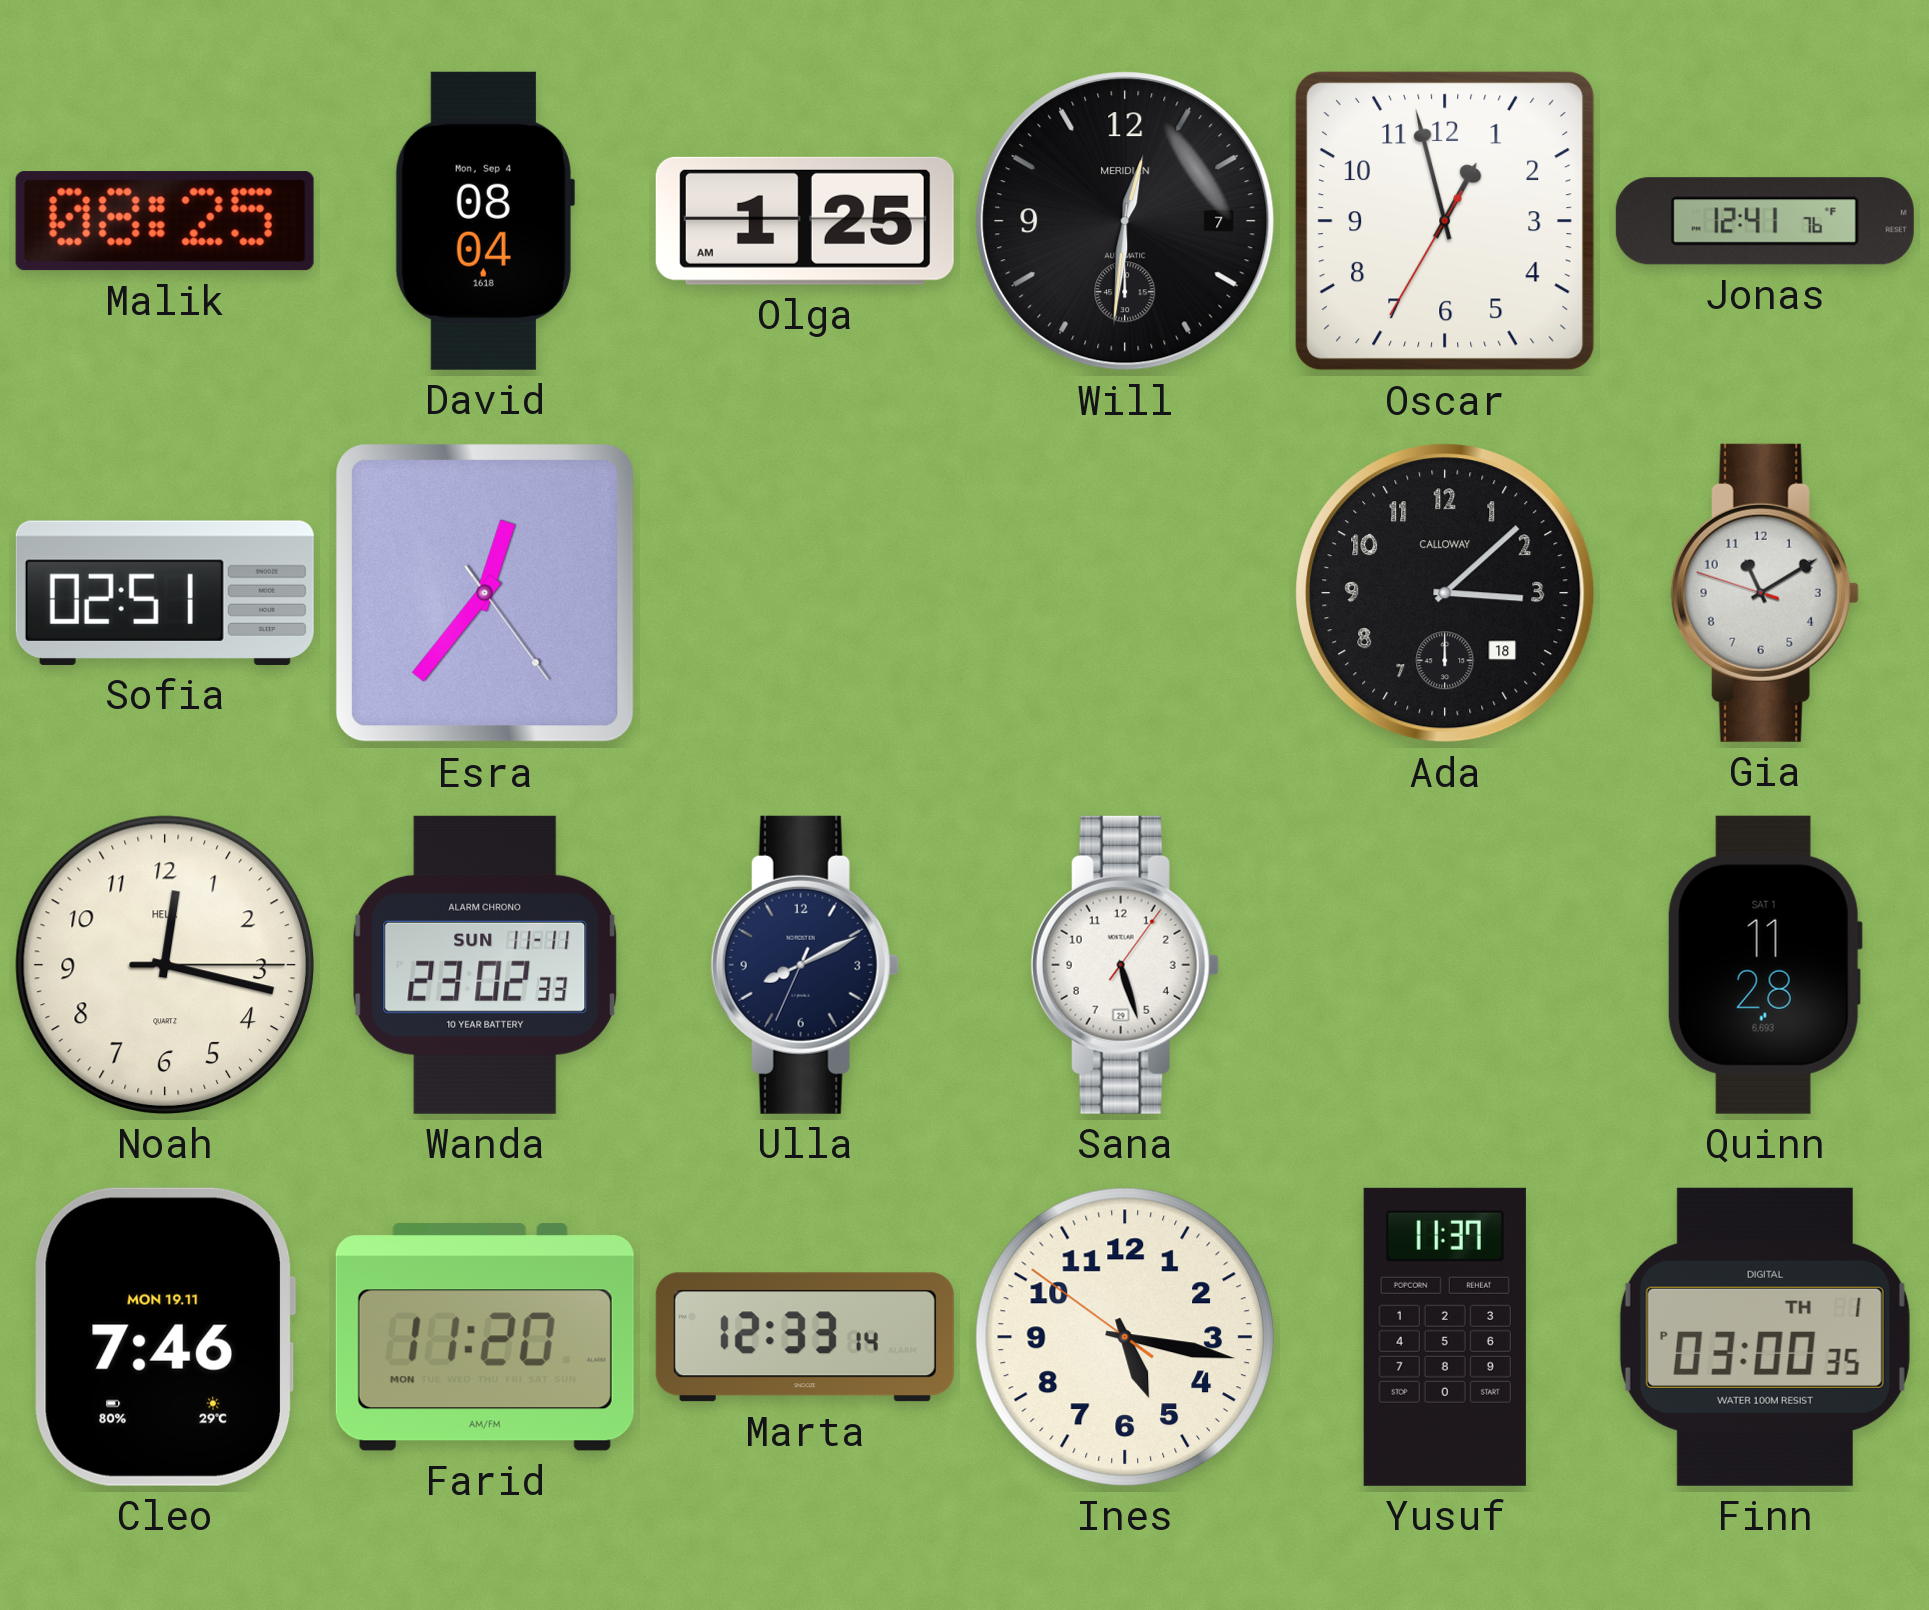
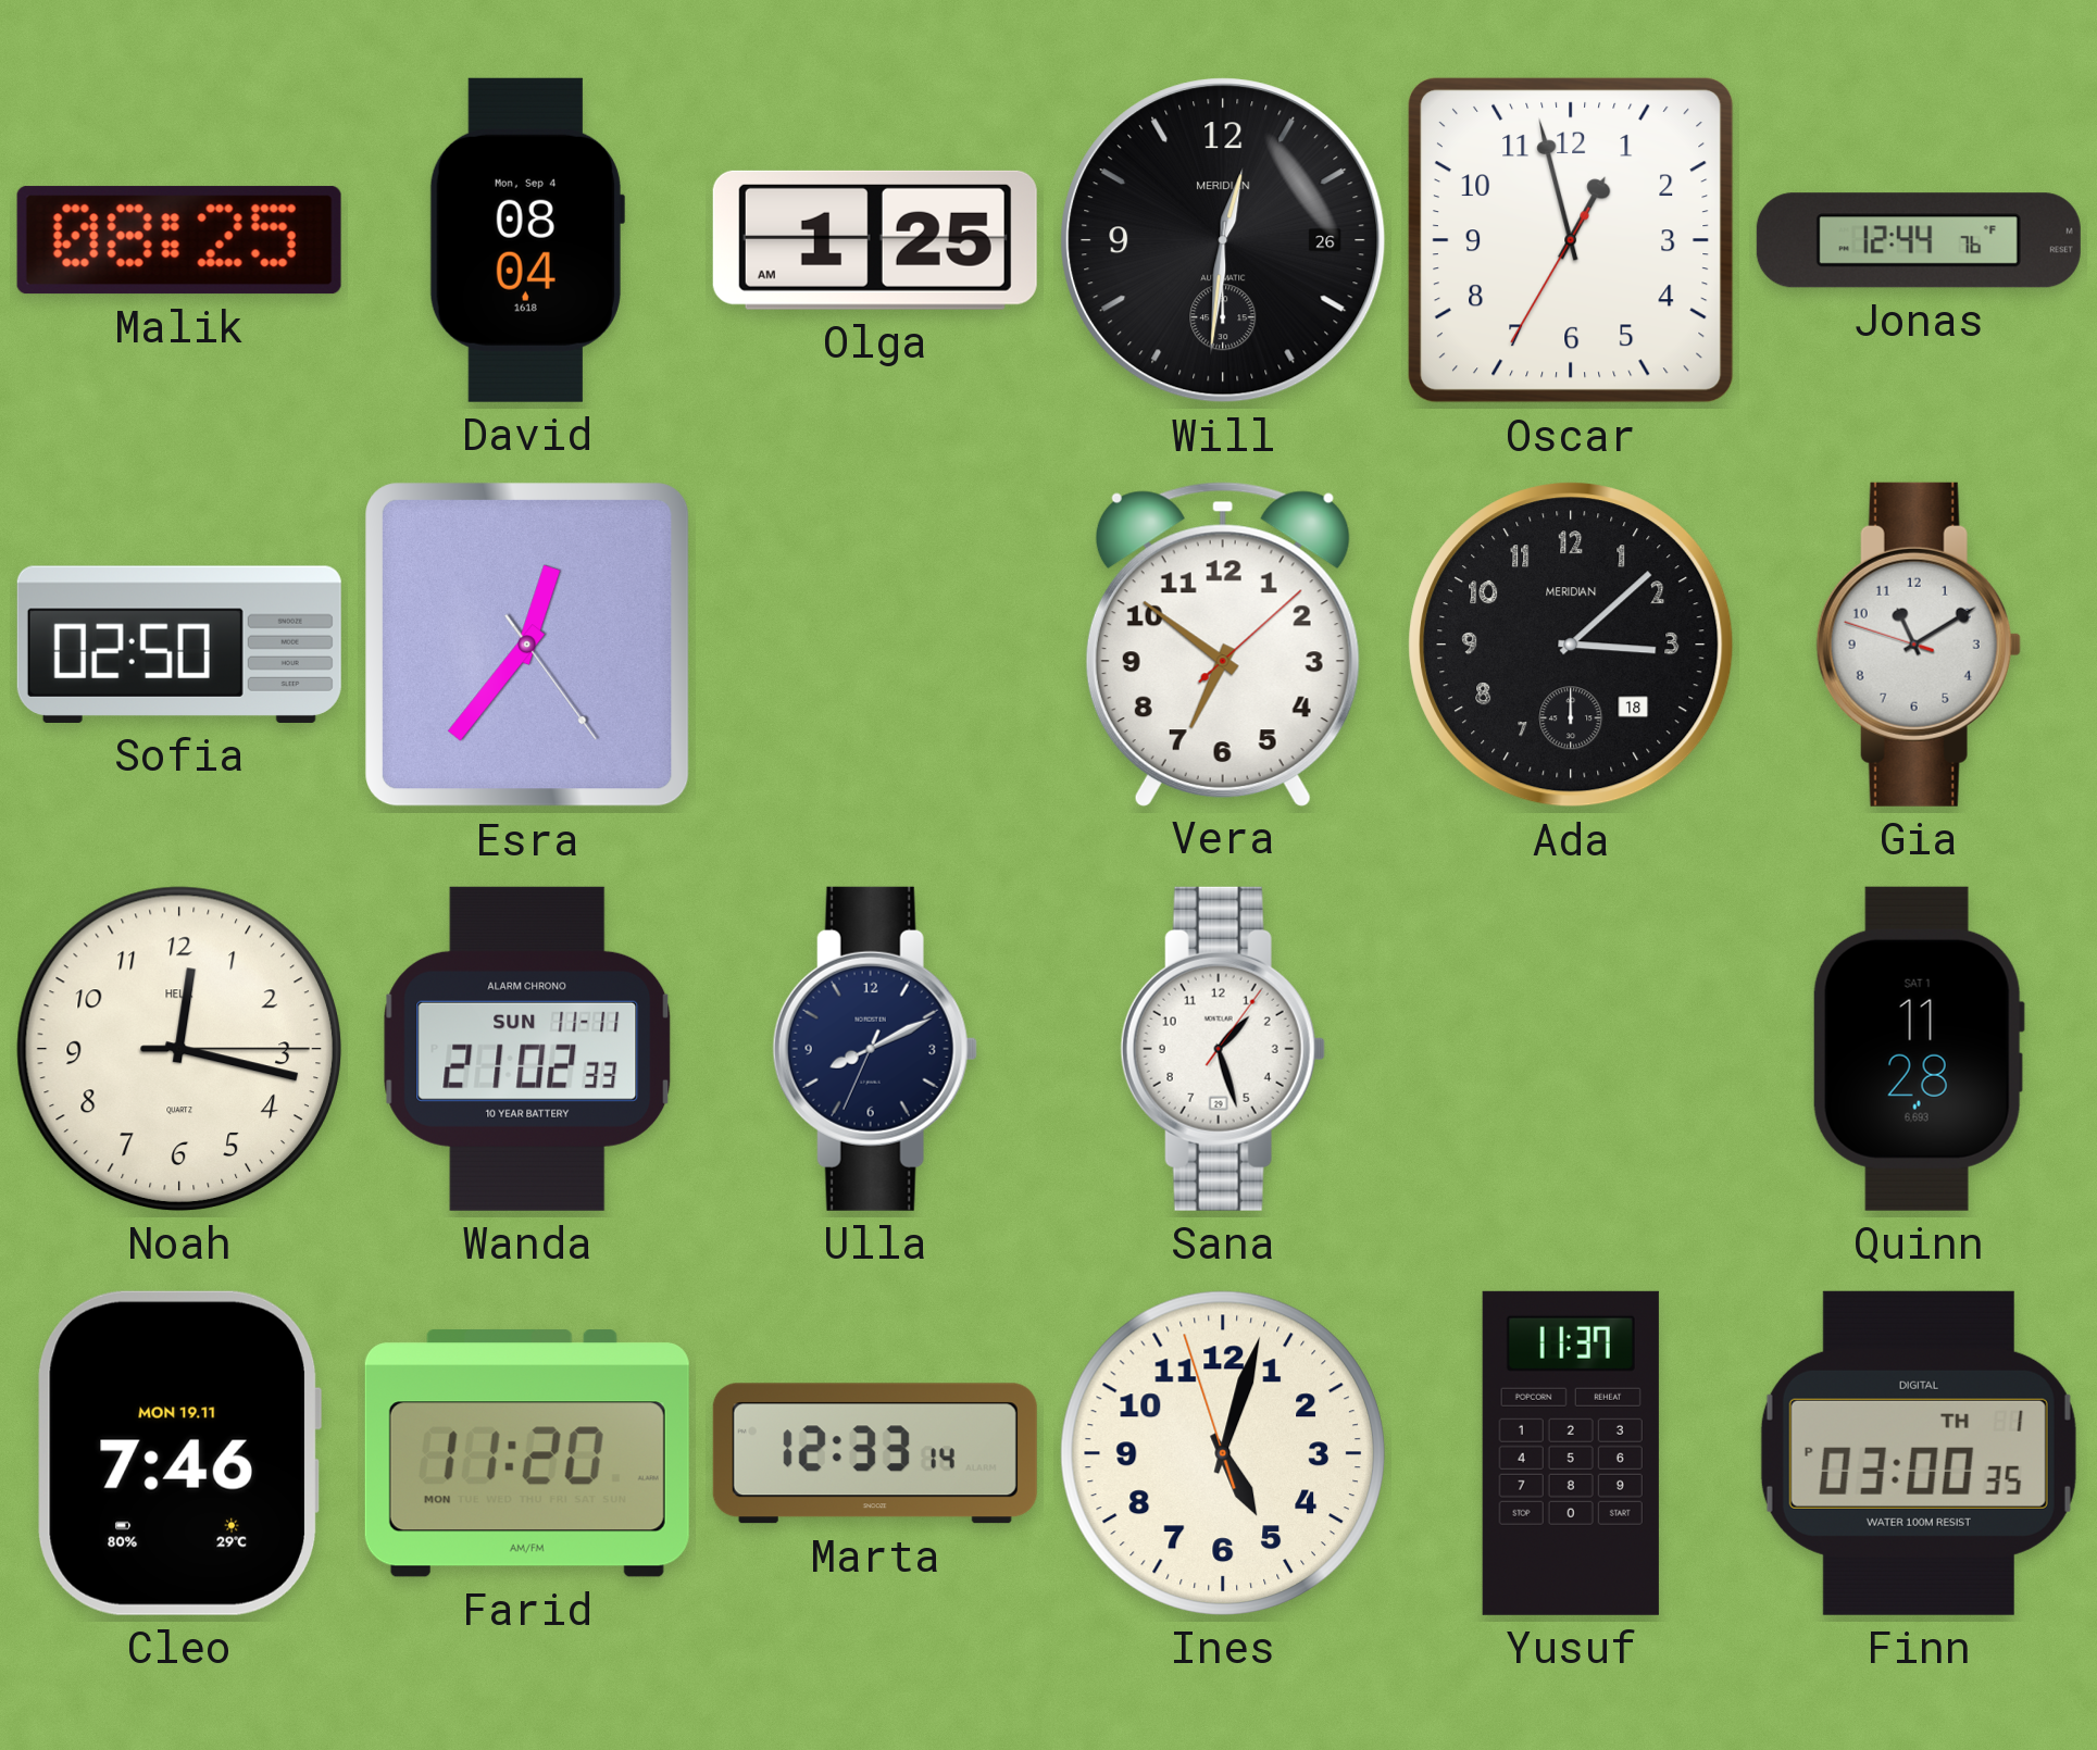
Will date: 7 -> 26 (1223, 240)
Jonas: 12:41 -> 12:44 (1919, 240)
Sofia: 02:51 -> 02:50 (179, 645)
Vera: none -> 6:51 (1223, 643)
Ada brand: CALLOWAY -> MERIDIAN (1571, 645)
Wanda: 23:02 -> 21:02 (527, 1049)
Sana: 5:27 -> 1:27 (1223, 1049)
Ines: 5:16 -> 5:02 (1223, 1453)
